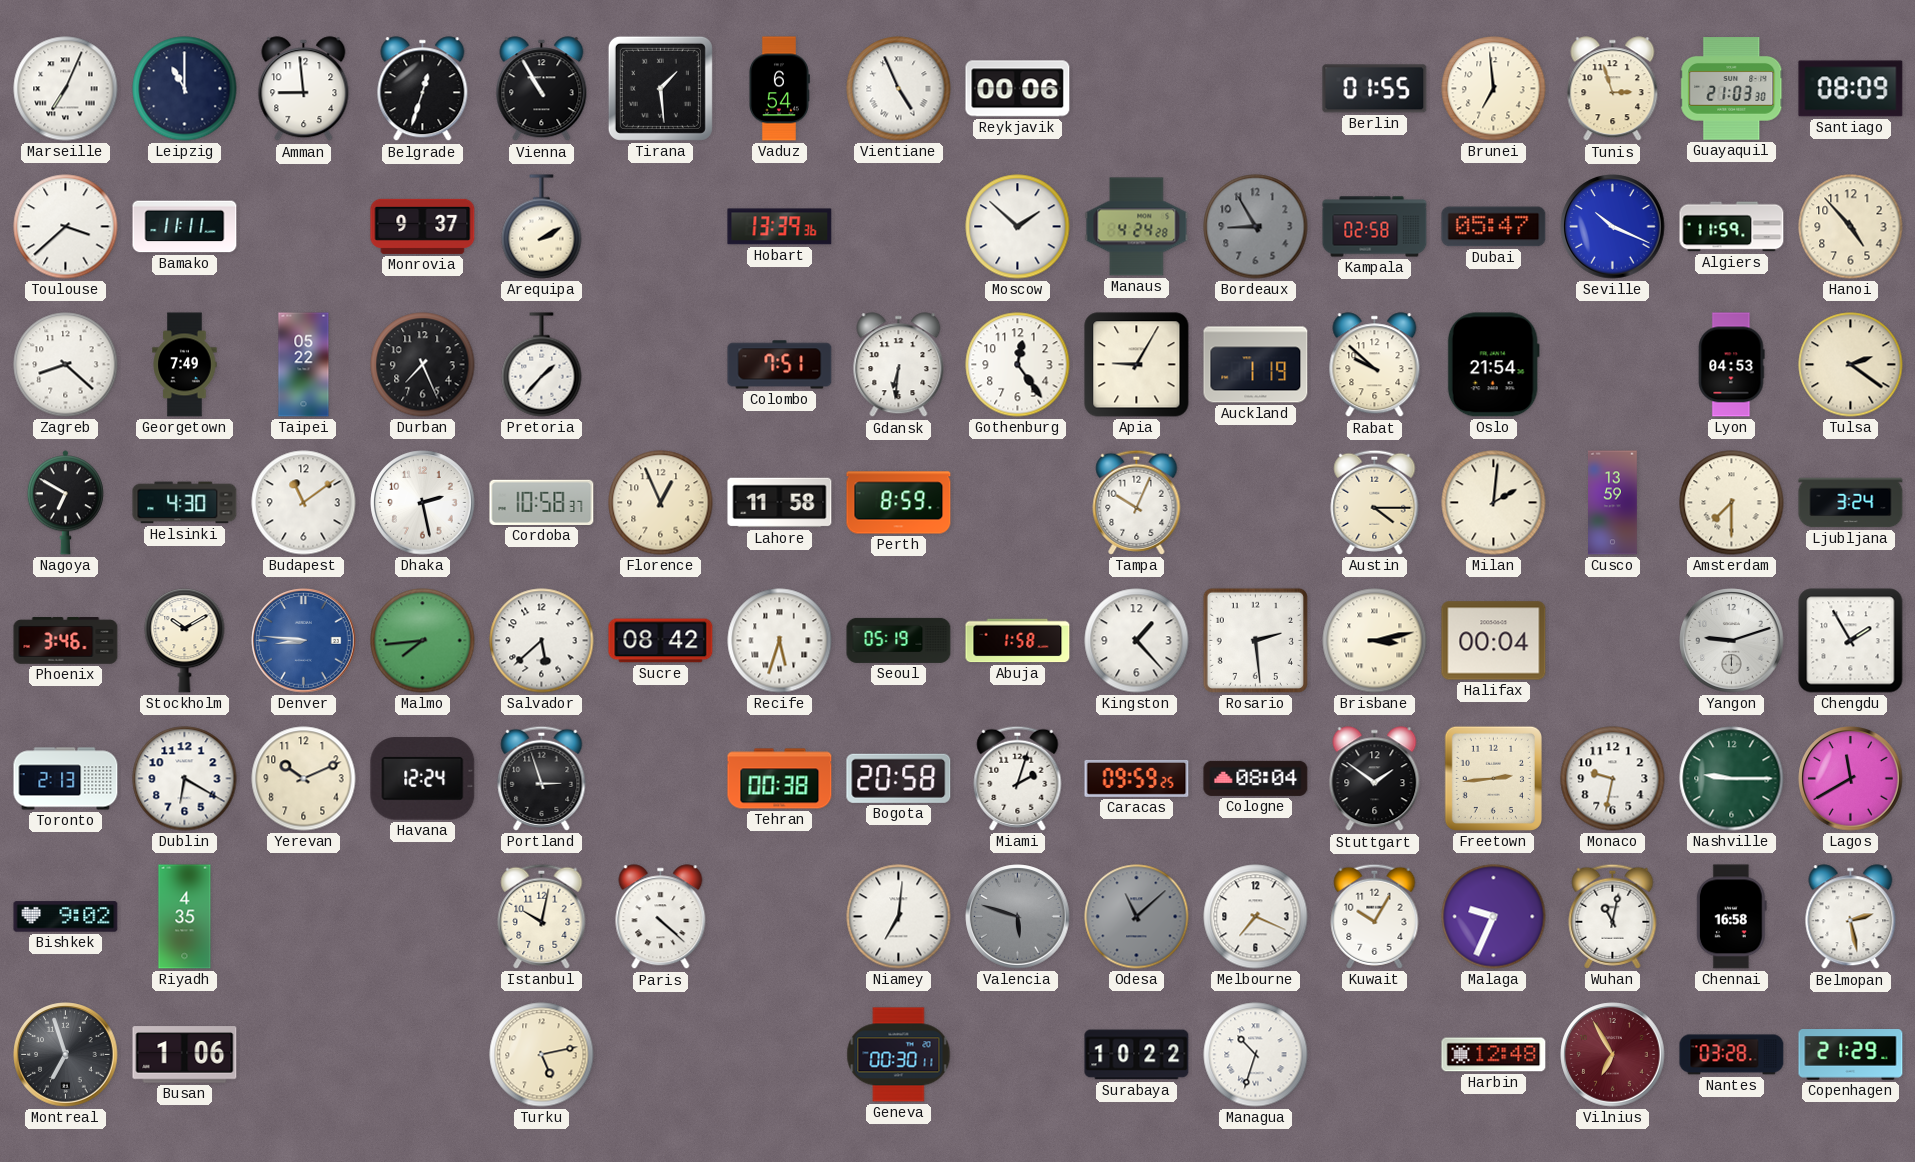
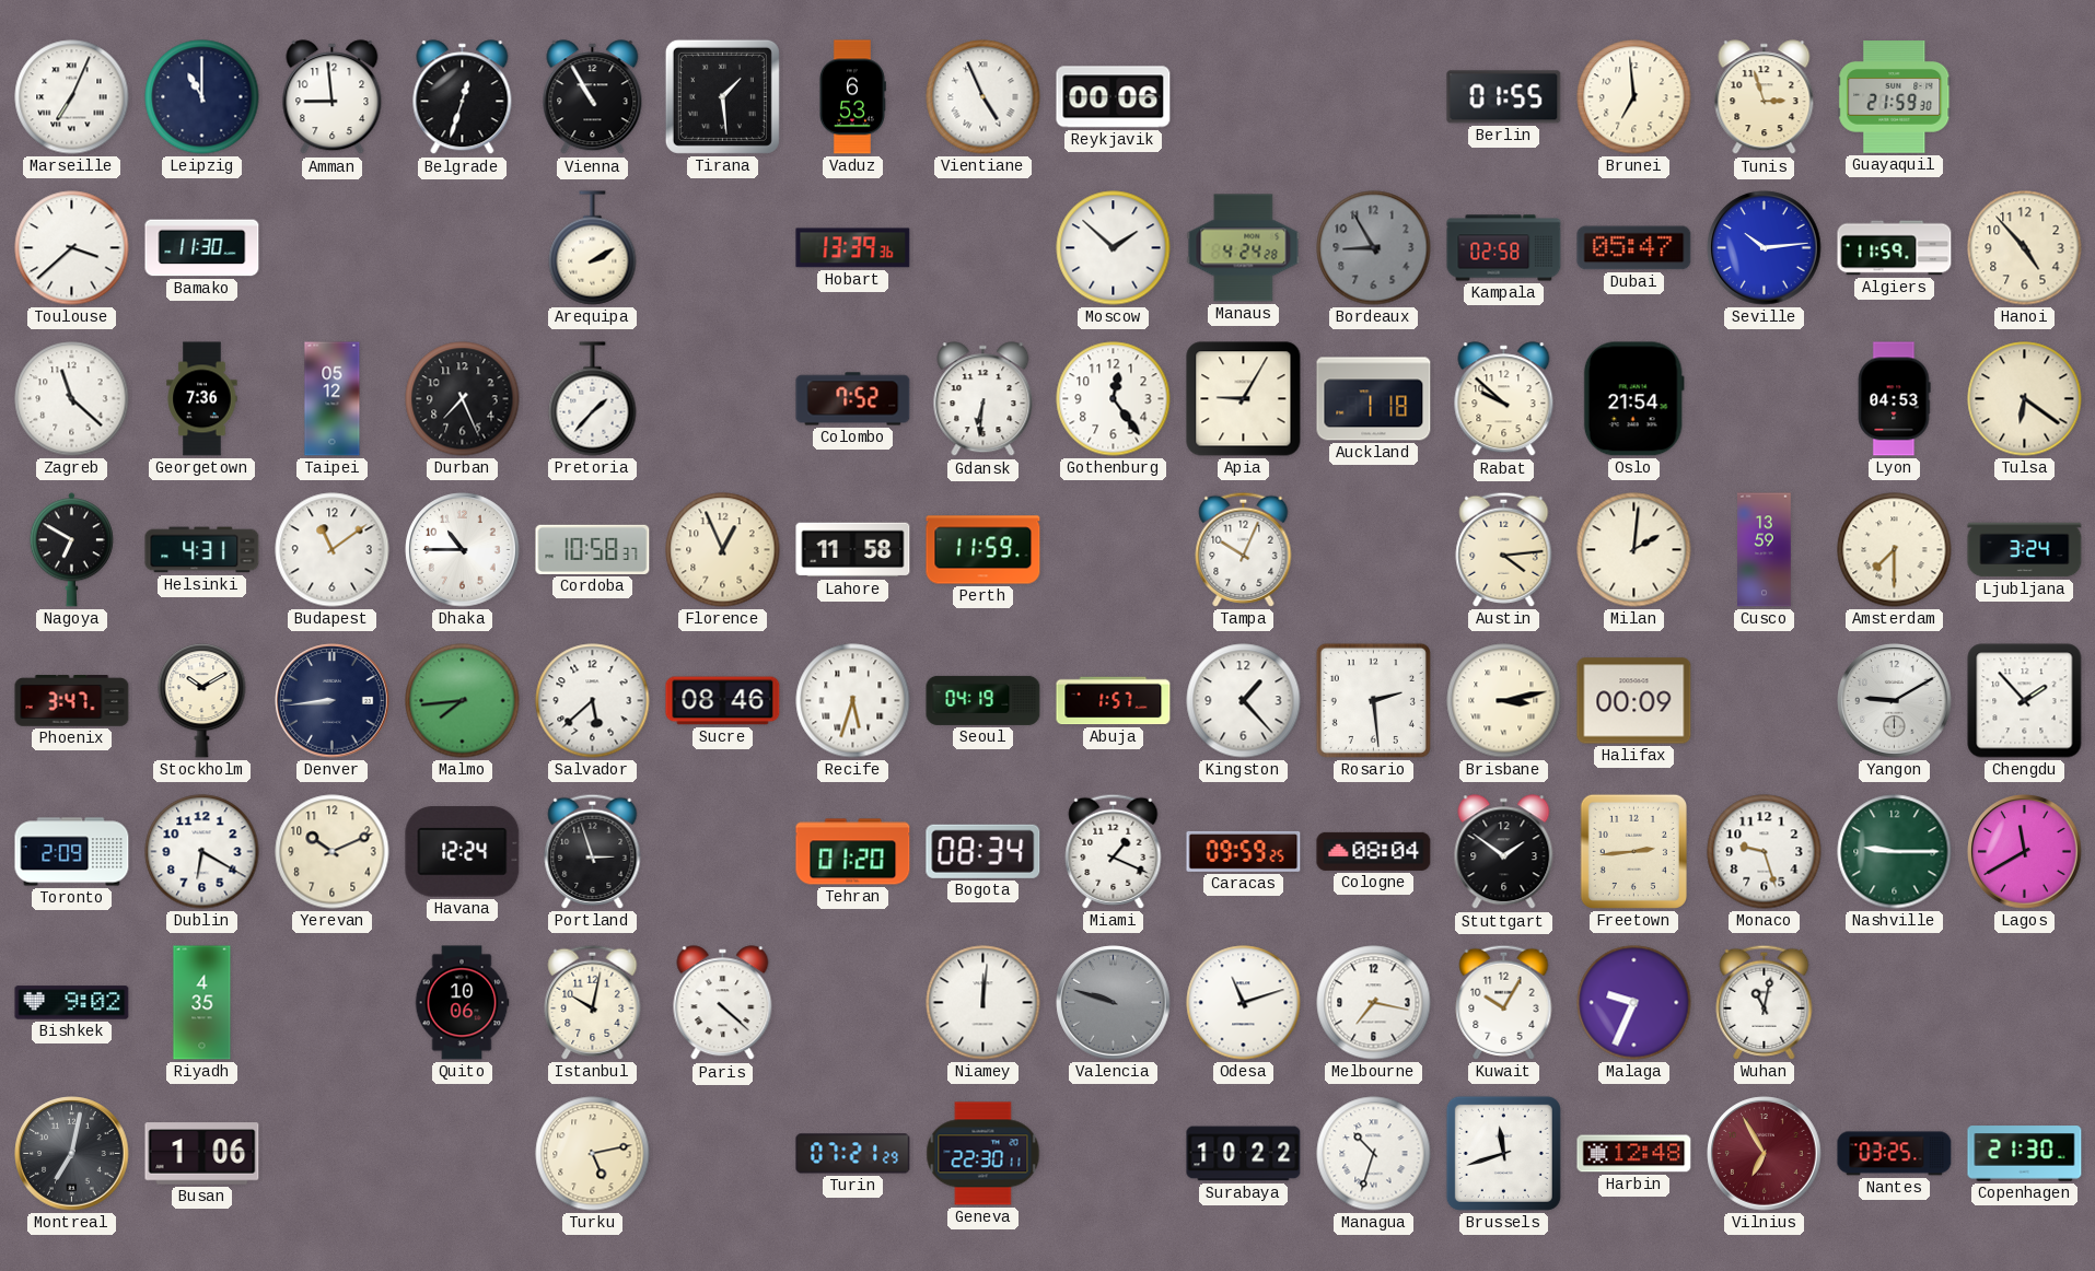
Vaduz: 6:54 -> 6:53 (852, 97)
Guayaquil: 21:03 -> 21:59 (1895, 97)
Santiago: 08:09 -> none (1851, 89)
Bamako: 11:11 -> 11:30 (202, 248)
Monrovia: 9:37 -> none (423, 226)
Seville: 10:19 -> 10:14 (1765, 248)
Zagreb: 8:22 -> 11:22 (72, 399)
Georgetown: 7:49 -> 7:36 (202, 399)
Taipei: 05:22 -> 05:12 (333, 399)
Colombo: 7:51 -> 7:52 (853, 399)
Auckland: 1:19 -> 1:18 (1374, 399)
Tulsa: 2:21 -> 6:21 (2025, 399)
Helsinki: 4:30 -> 4:31 (202, 550)
Dhaka: 2:28 -> 10:45 (463, 550)
Perth: 8:59 -> 11:59 (984, 550)
Austin: 4:15 -> 4:14 (1504, 549)
Phoenix: 3:46 -> 3:47 (72, 701)
Denver: 8:46 -> 8:44 (333, 701)
Denver dial: blue -> navy (333, 701)
Sucre: 08:42 -> 08:46 (723, 701)
Seoul: 05:19 -> 04:19 (984, 700)
Abuja: 1:58 -> 1:57 (1114, 701)
Halifax: 00:04 -> 00:09 (1634, 701)
Yangon: 9:12 -> 9:10 (1895, 701)
Chengdu: 1:55 -> 1:53 (2025, 701)
Toronto: 2:13 -> 2:09 (72, 852)
Tehran: 00:38 -> 01:20 (853, 852)
Bogota: 20:58 -> 08:34 (984, 851)
Miami: 2:03 -> 1:19 (1114, 851)
Monaco: 9:32 -> 9:27 (1765, 852)
Quito: none -> 10:06 (462, 1003)
Niamey: 7:01 -> 12:01 (984, 1003)
Valencia: 5:48 -> 9:48 (1114, 1003)
Odesa: 11:08 -> 11:12 (1244, 1003)
Odesa dial: grey -> white (1244, 1003)
Melbourne: 7:19 -> 7:17 (1374, 1003)
Chennai: 16:58 -> none (1731, 917)
Belmopan: 2:28 -> none (1851, 917)
Montreal: 6:57 -> 7:02 (72, 1154)
Turin: none -> 07:21 (853, 1154)
Geneva: 00:30 -> 22:30 (984, 1154)
Brussels: none -> 11:42 (1503, 1153)
Nantes: 03:28 -> 03:25 (1895, 1154)
Copenhagen: 21:29 -> 21:30 (2025, 1154)
